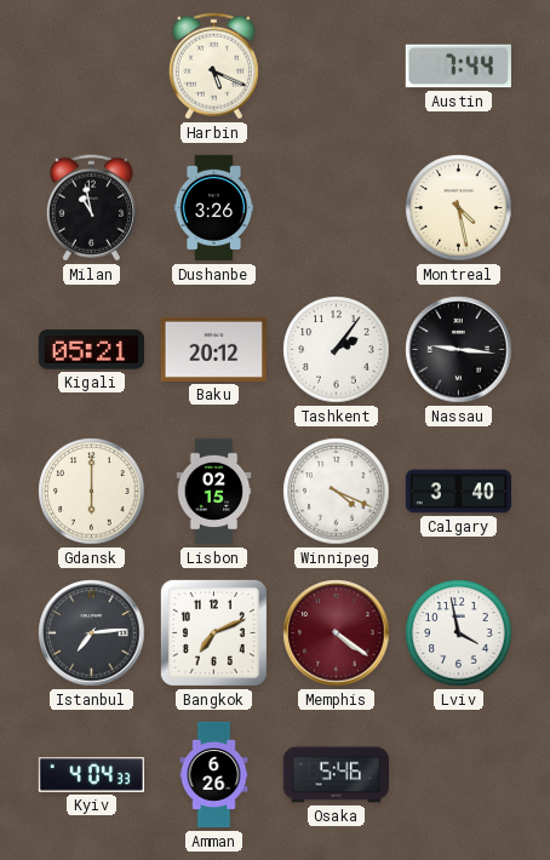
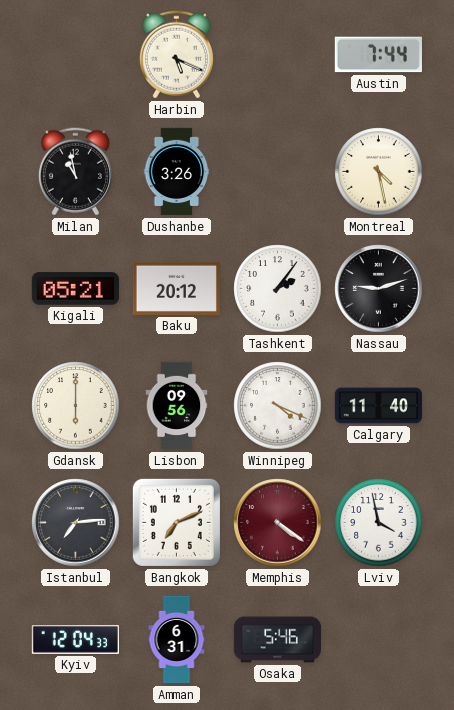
Nassau: 9:16 -> 9:12 (379, 289)
Lisbon: 02:15 -> 09:56 (177, 406)
Calgary: 3:40 -> 11:40 (378, 406)
Kyiv: 4:04 -> 12:04 (75, 640)
Amman: 6:26 -> 6:31 (177, 640)
